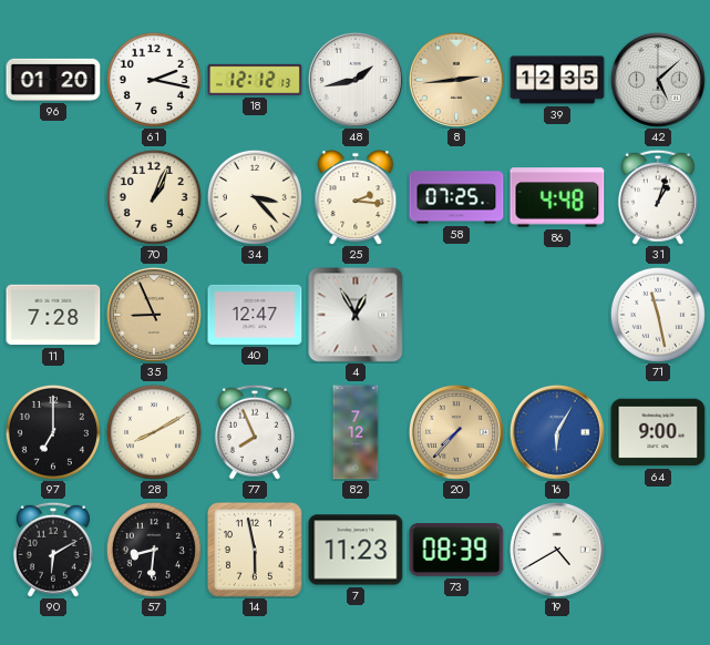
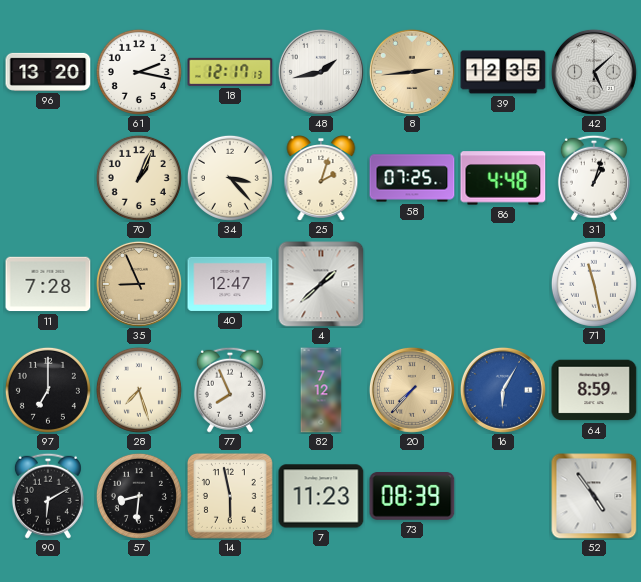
96: 01:20 -> 13:20 (48, 72)
18: 12:12 -> 12:17 (230, 72)
25: 2:16 -> 2:03 (321, 178)
4: 12:55 -> 1:38 (321, 284)
28: 8:10 -> 7:27 (139, 390)
64: 9:00 -> 8:59 (594, 390)
19: 4:40 -> none (557, 550)
52: none -> 4:54 (594, 496)
